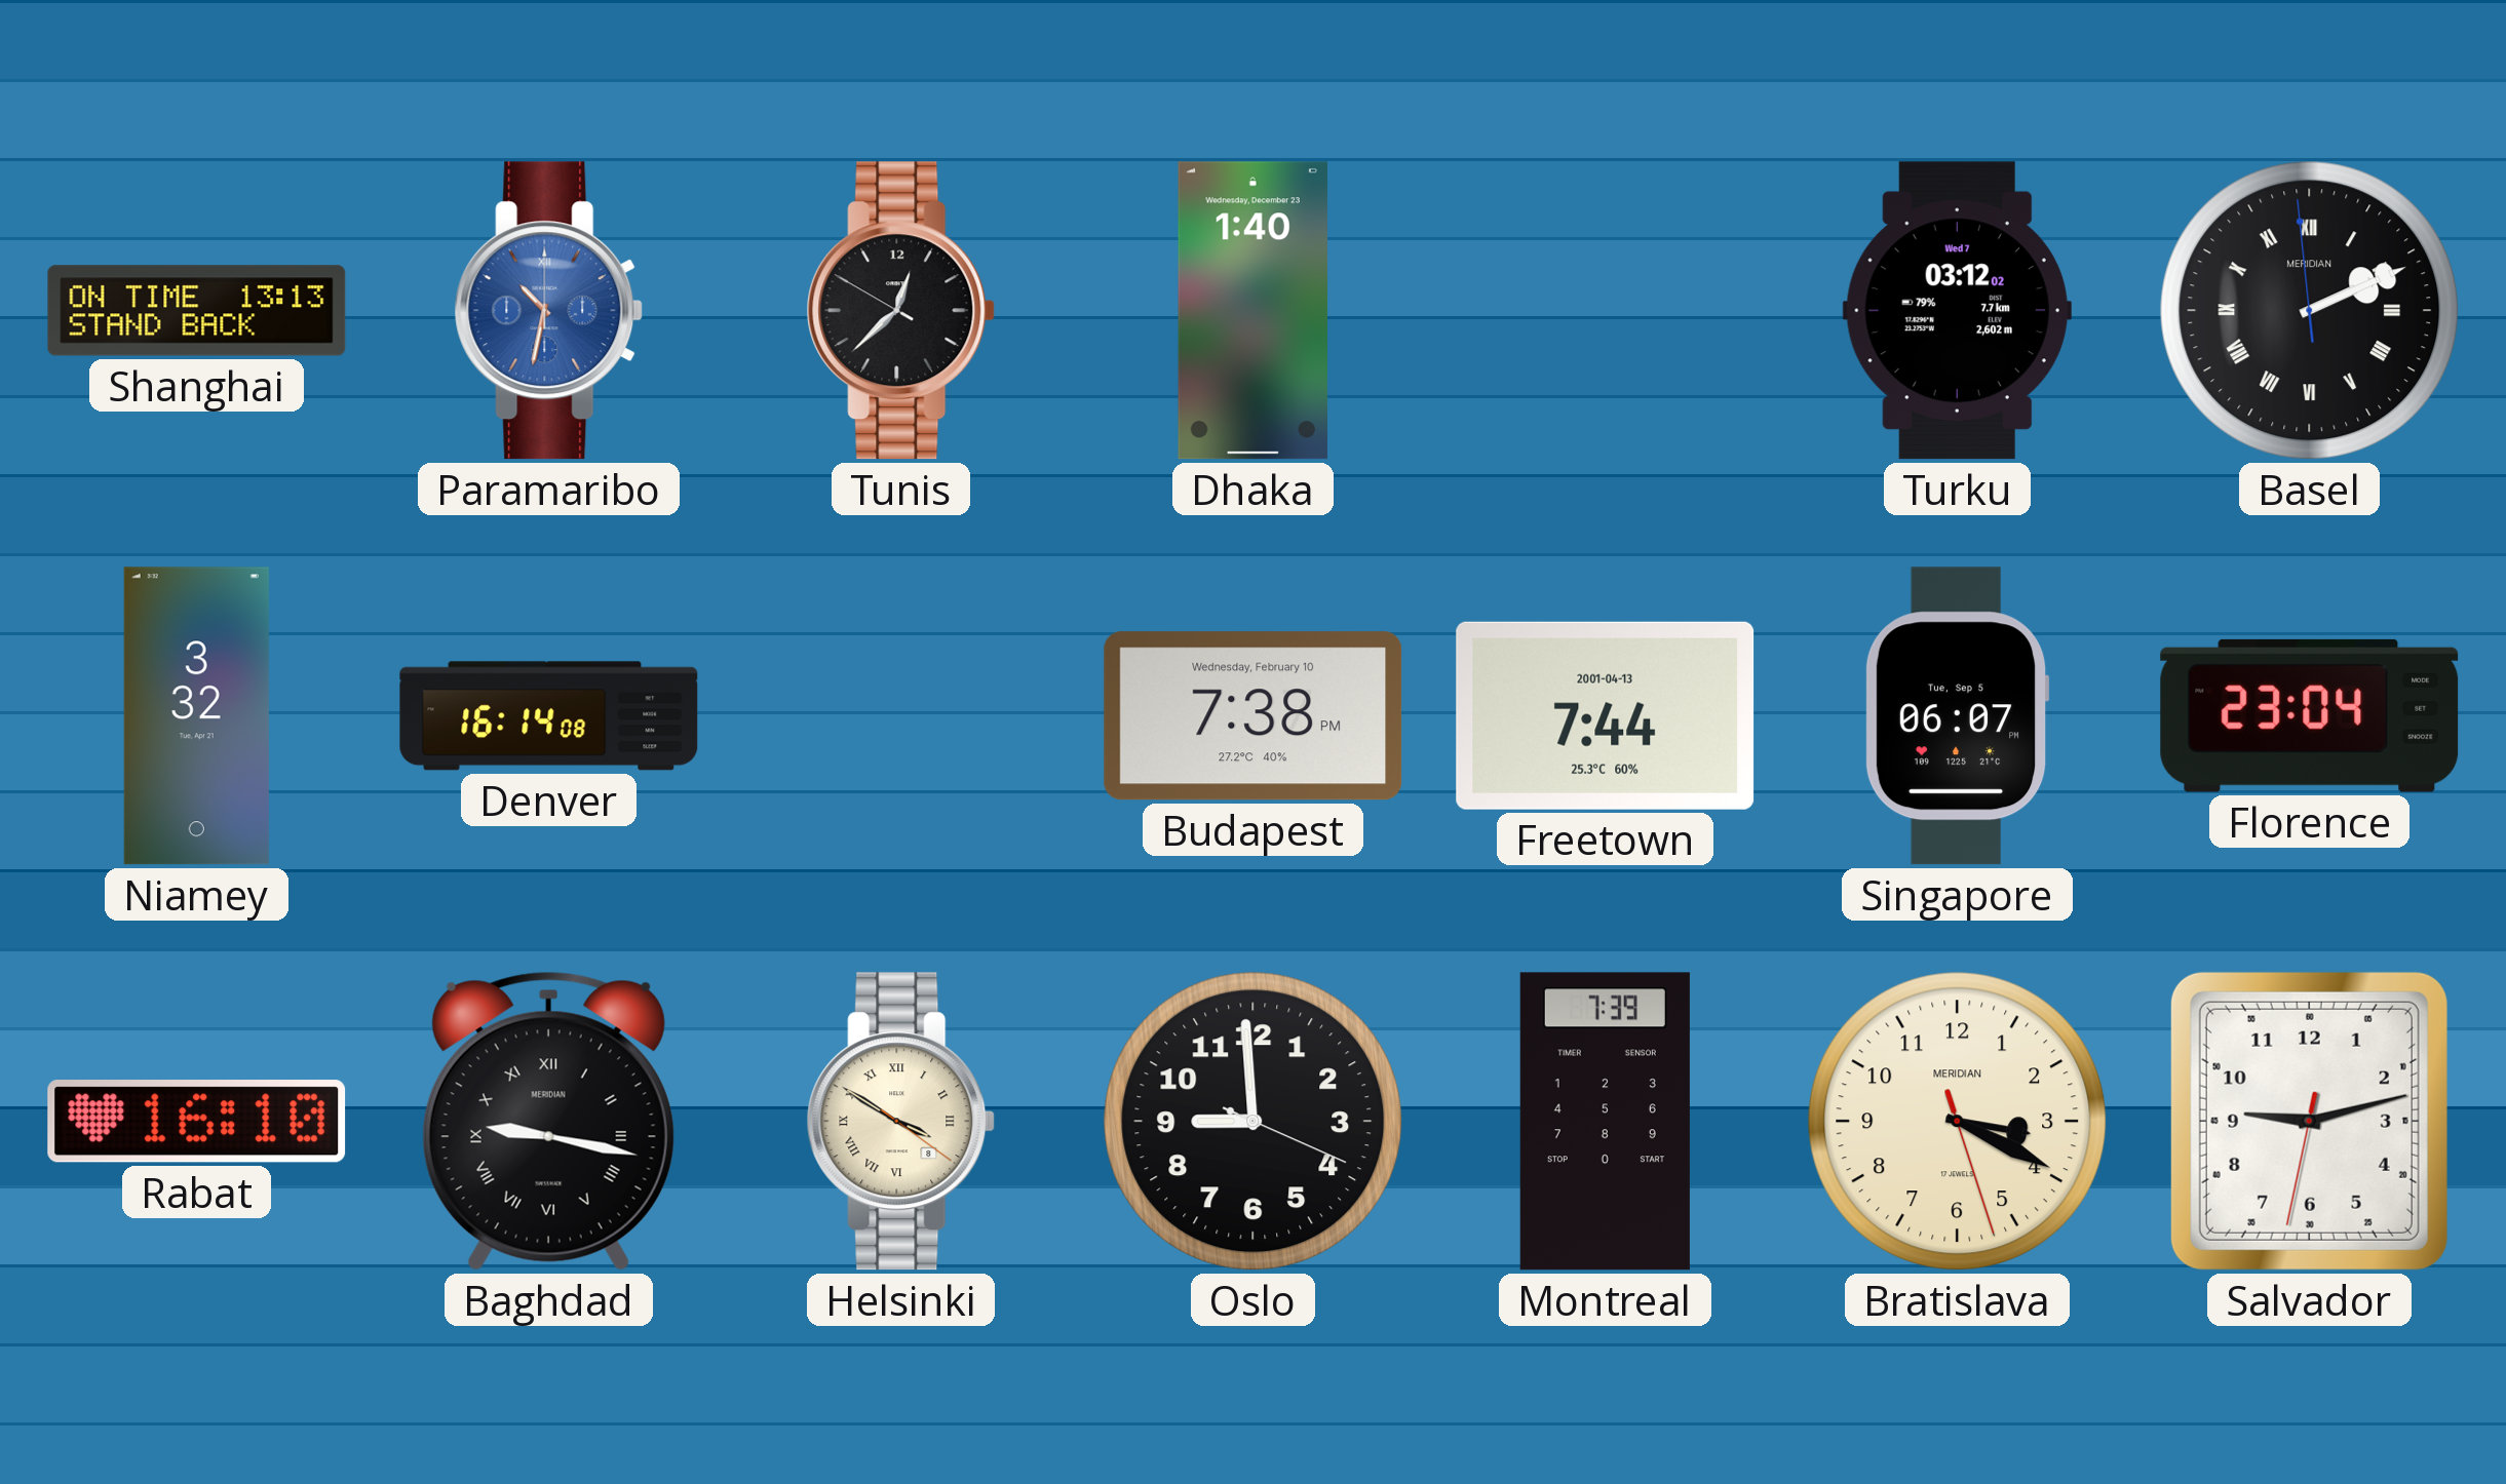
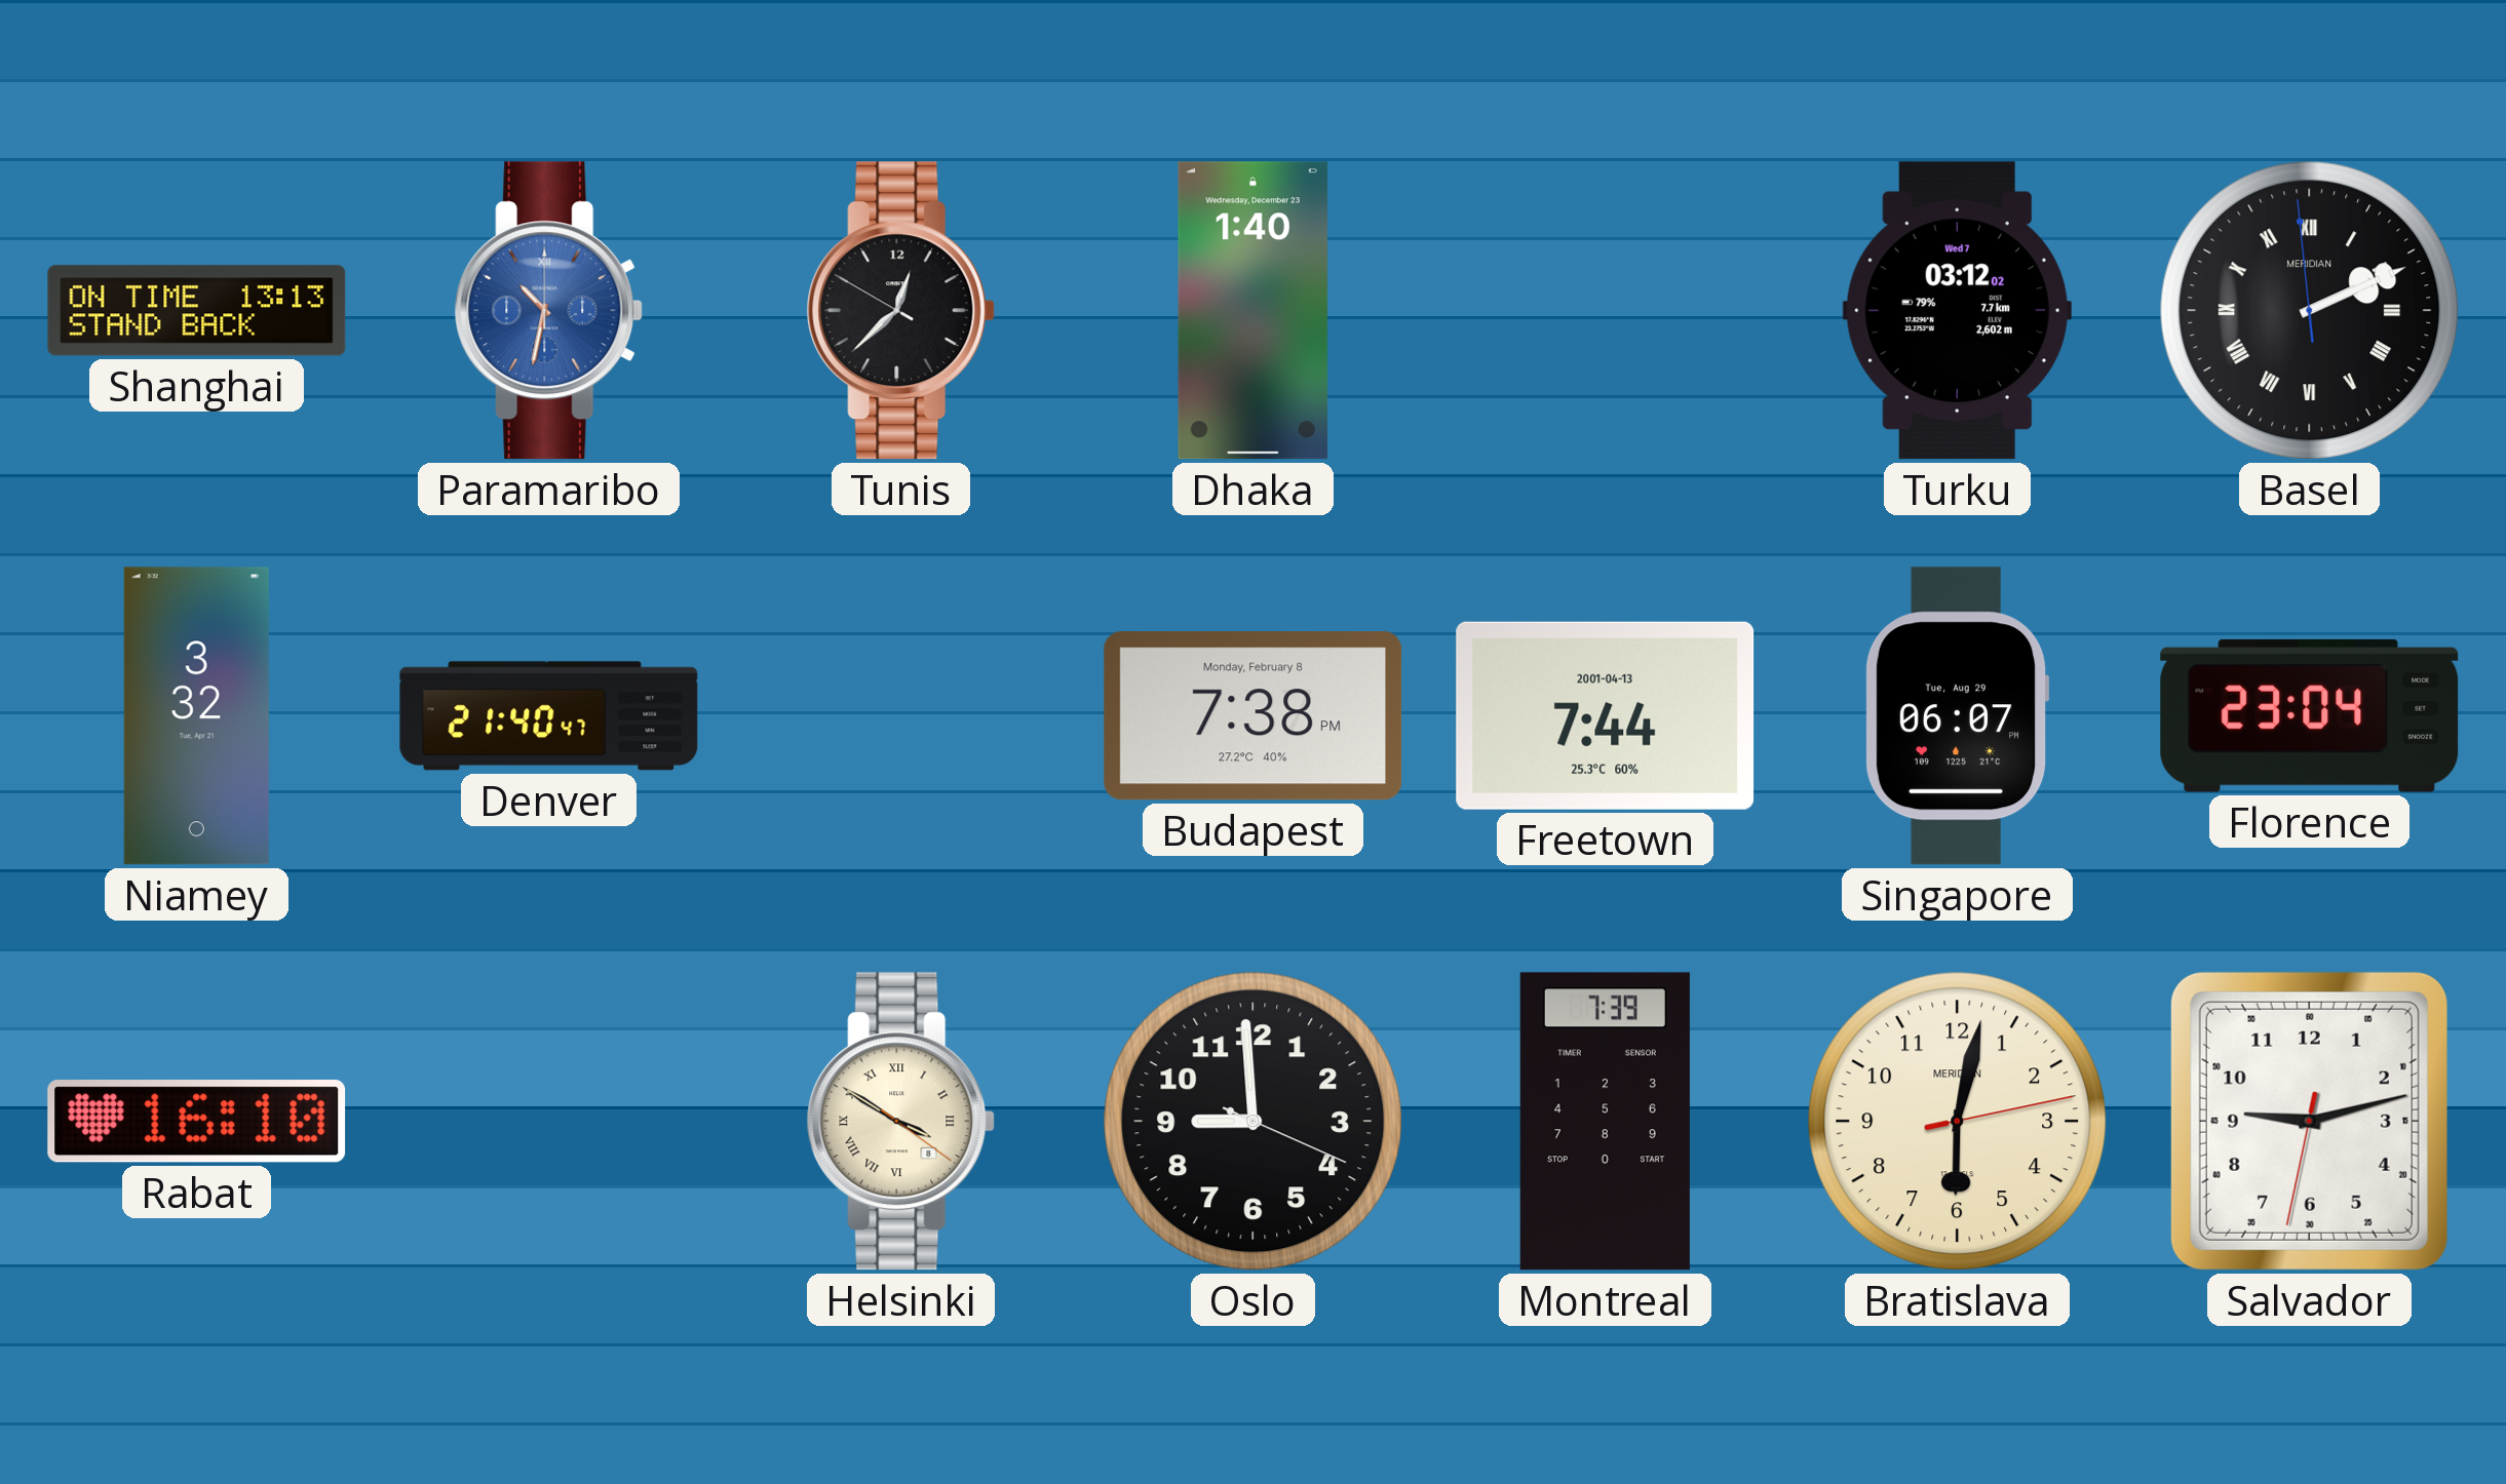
Denver: 16:14 -> 21:40 (549, 716)
Budapest date: Wednesday, February 10 -> Monday, February 8 (1254, 716)
Singapore date: Tue, Sep 5 -> Tue, Aug 29 (1957, 716)
Baghdad: 9:17 -> none (548, 1121)
Bratislava: 3:19 -> 6:02 (1958, 1122)
